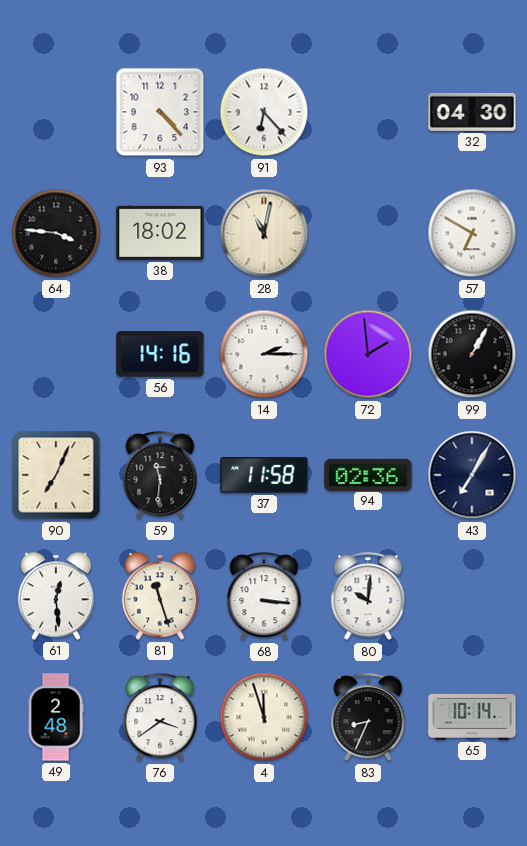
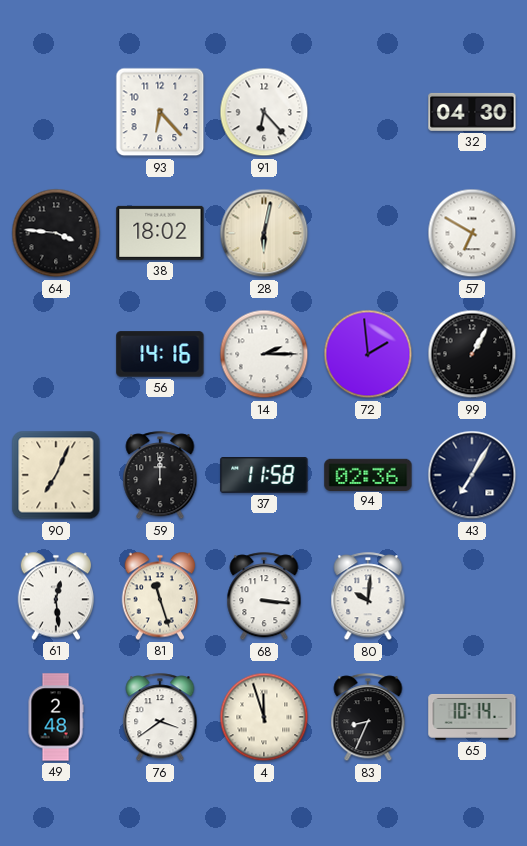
93: 4:23 -> 6:23 (160, 112)
28: 11:02 -> 6:02 (264, 233)
59: 11:31 -> 12:00 (160, 476)
